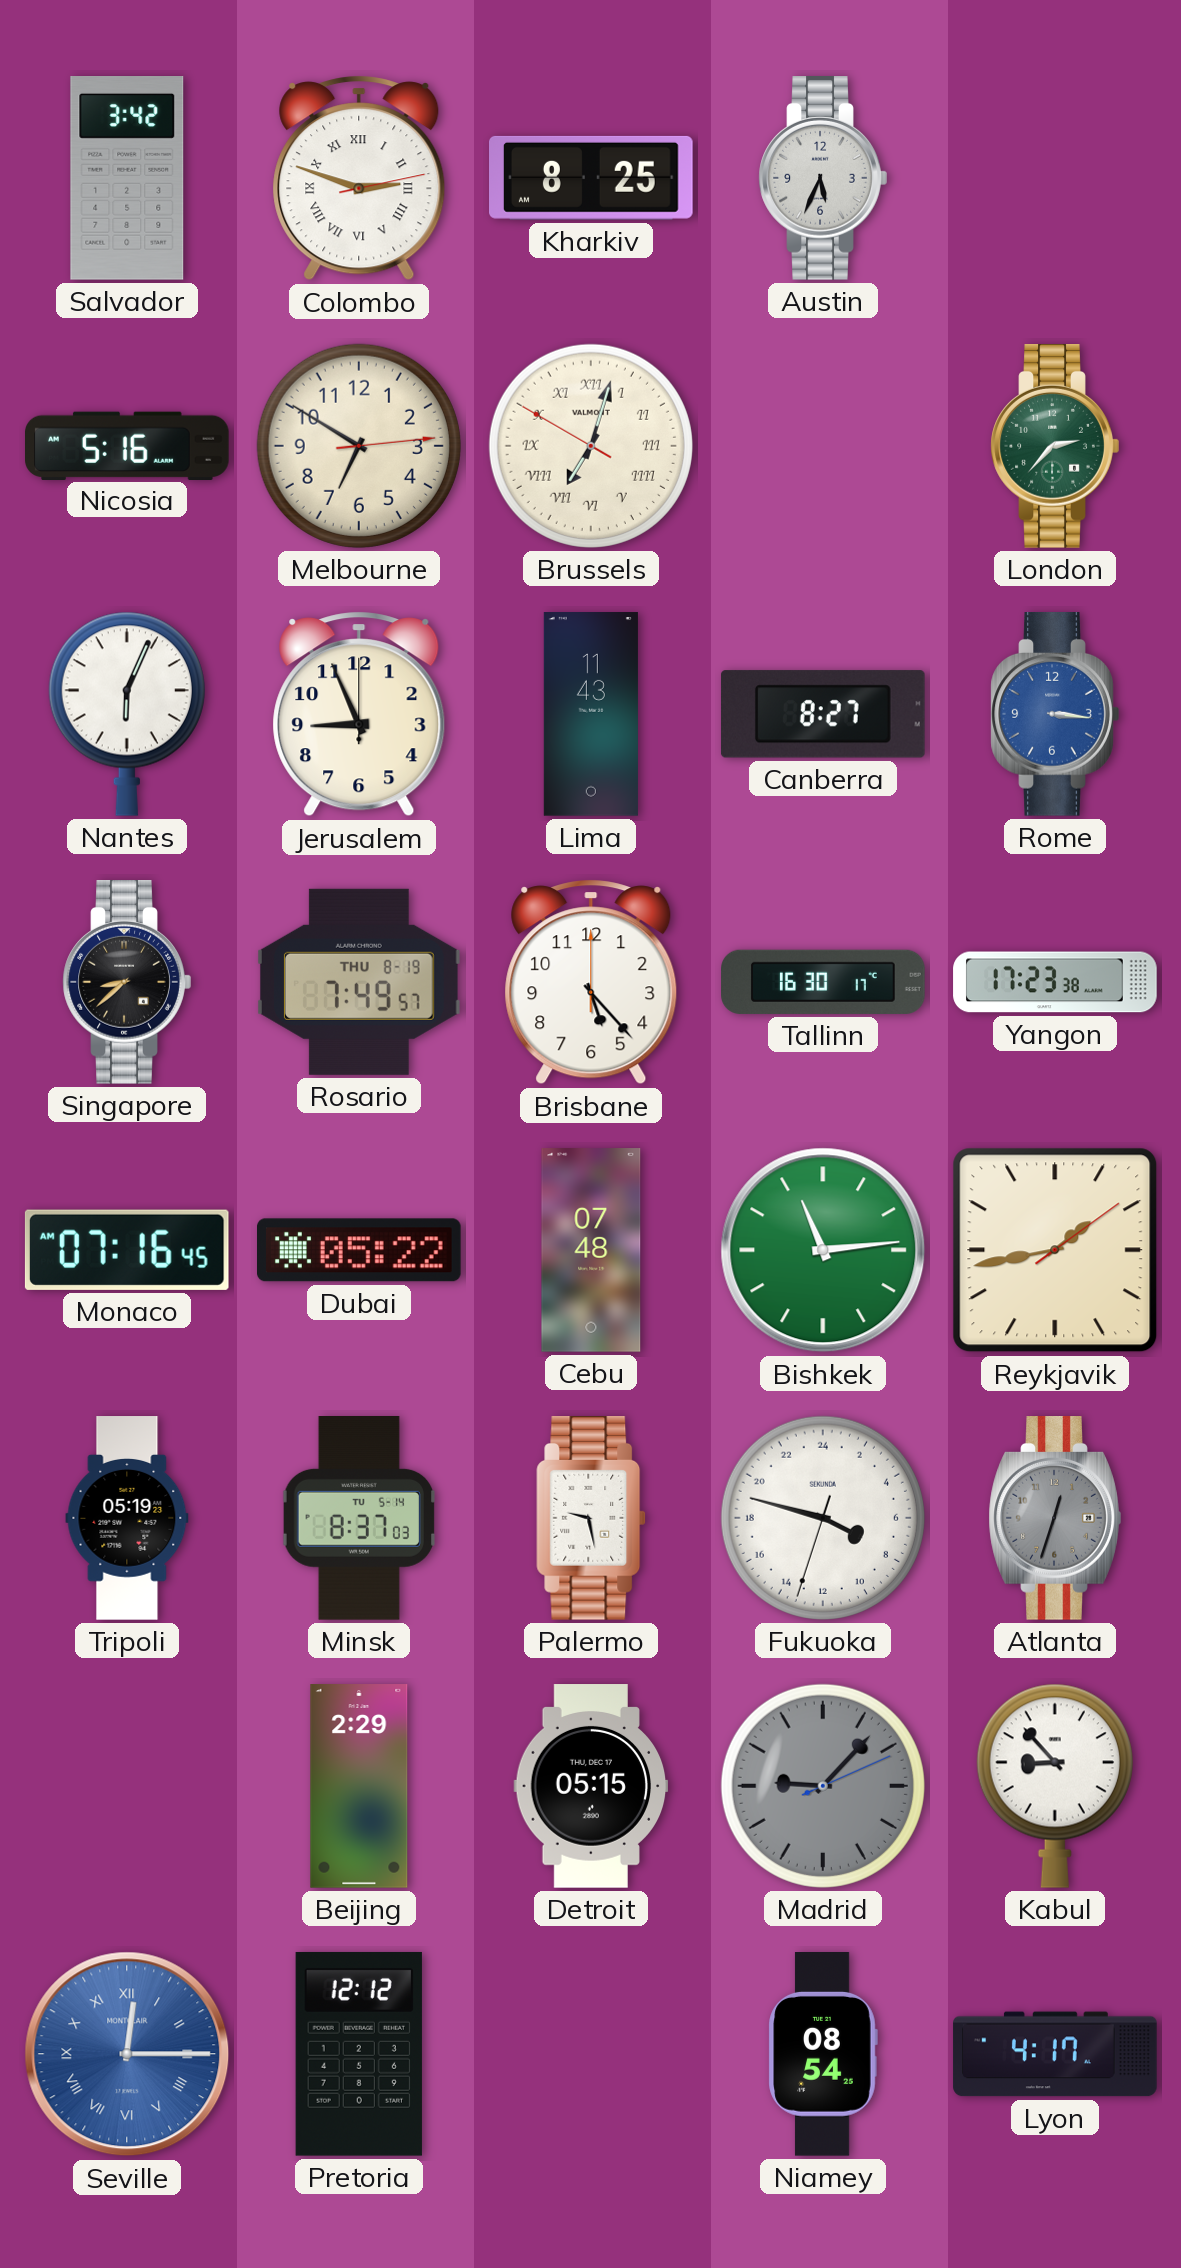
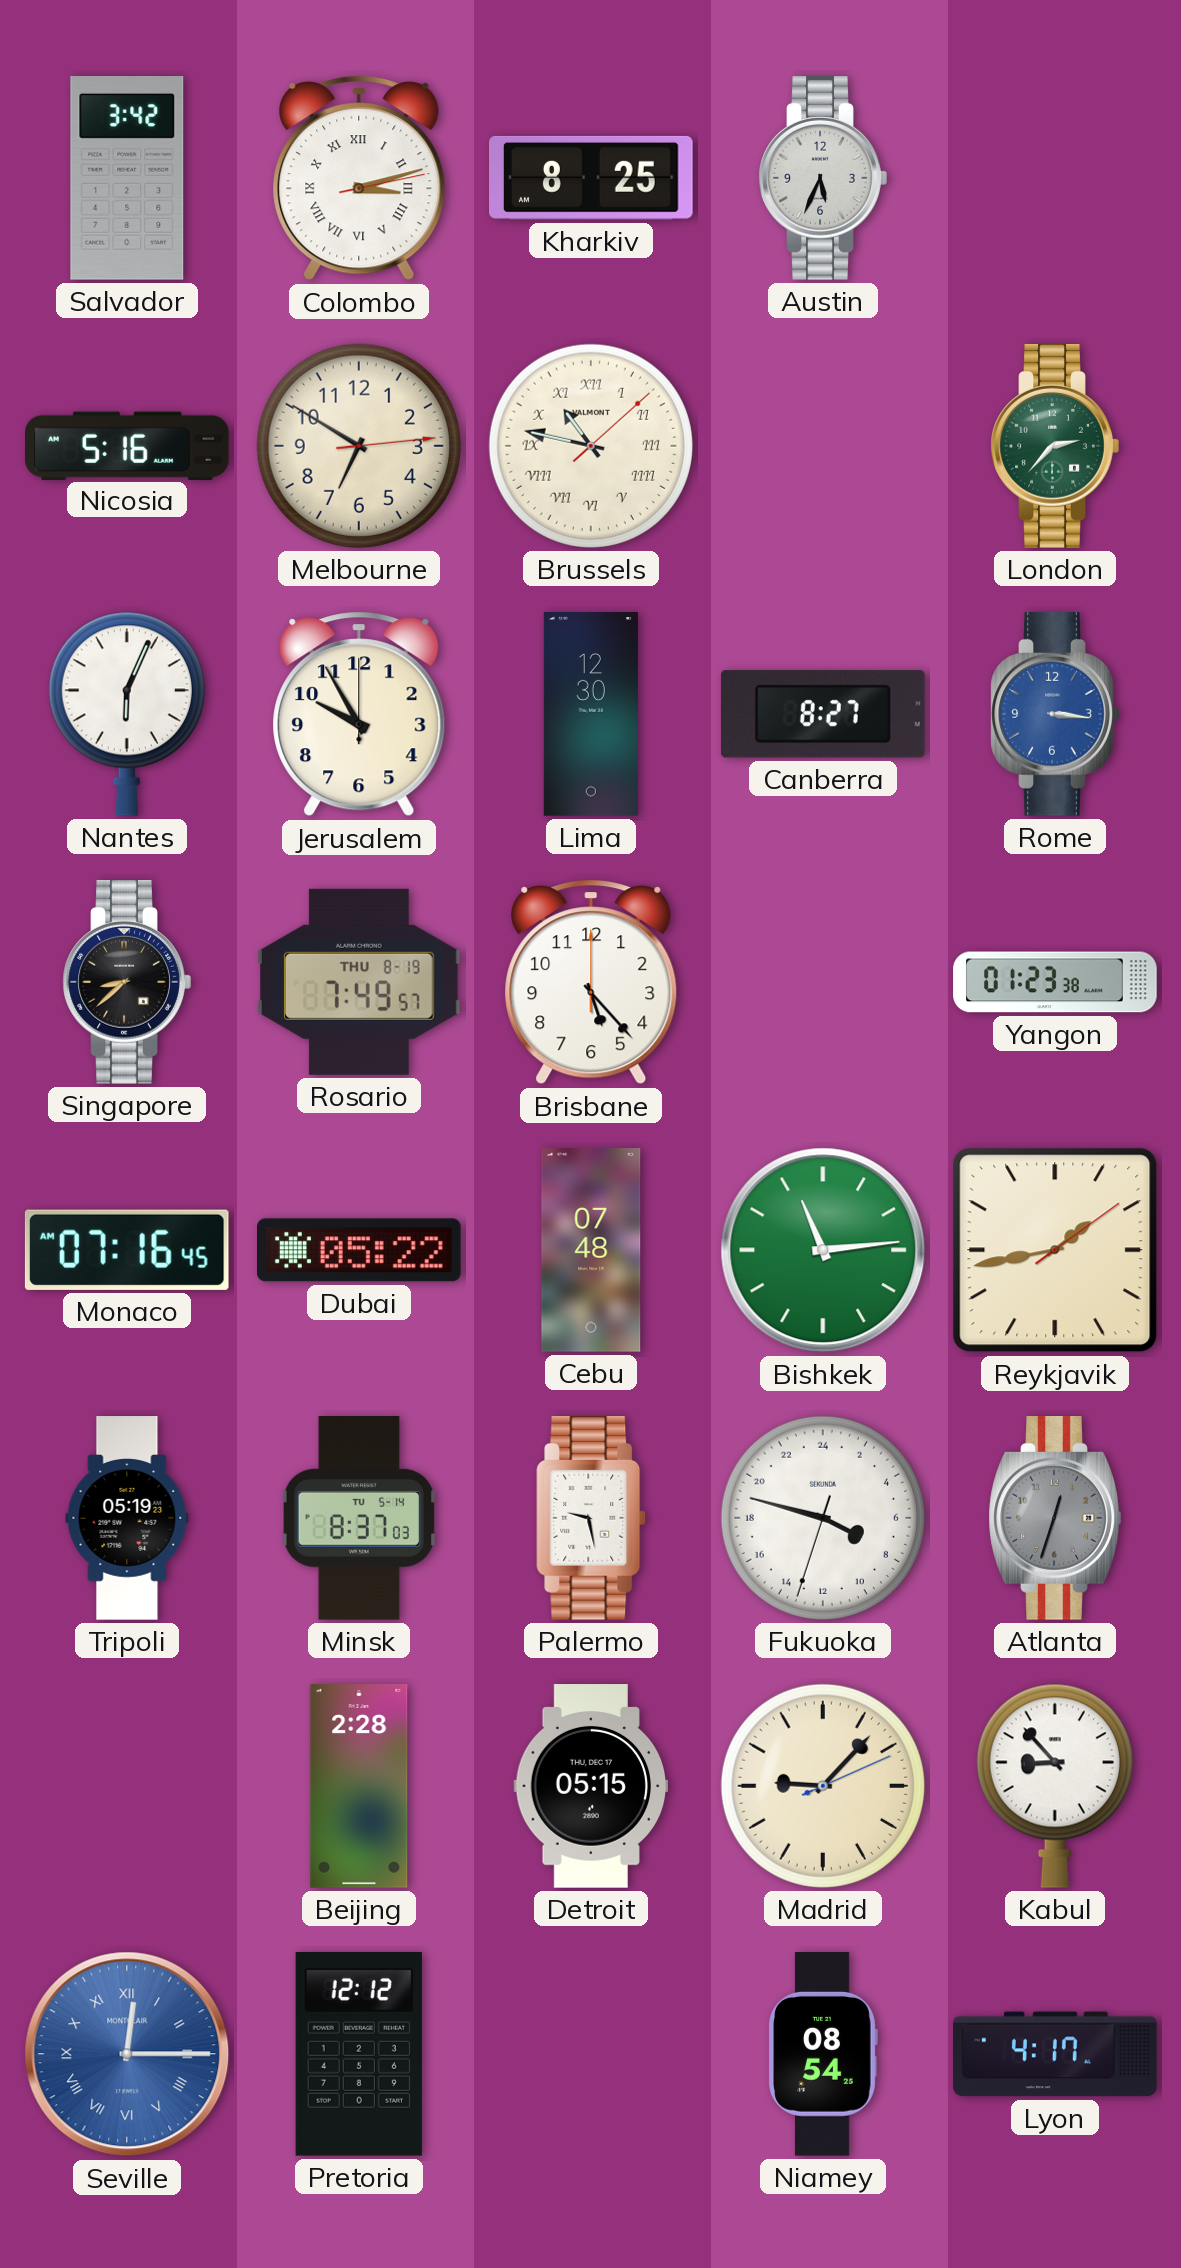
Colombo: 2:48 -> 3:12 (359, 178)
Brussels: 7:02 -> 10:47 (591, 446)
Jerusalem: 8:56 -> 9:55 (359, 714)
Lima: 11:43 -> 12:30 (591, 714)
Tallinn: 16:30 -> none (823, 982)
Yangon: 17:23 -> 01:23 (1055, 982)
Beijing: 2:29 -> 2:28 (359, 1786)
Madrid dial: grey -> cream (823, 1786)
